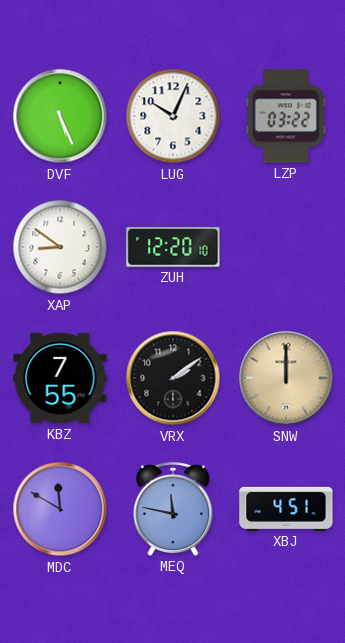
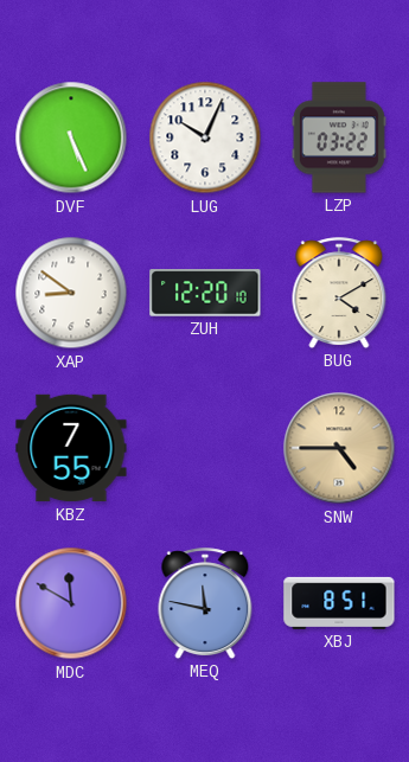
BUG: none -> 4:10 (339, 293)
VRX: 2:09 -> none (173, 378)
SNW: 12:00 -> 4:45 (339, 448)
XBJ: 4:51 -> 8:51 (339, 603)
